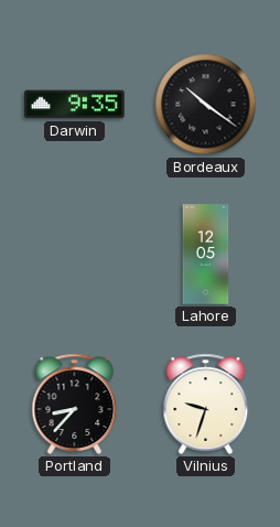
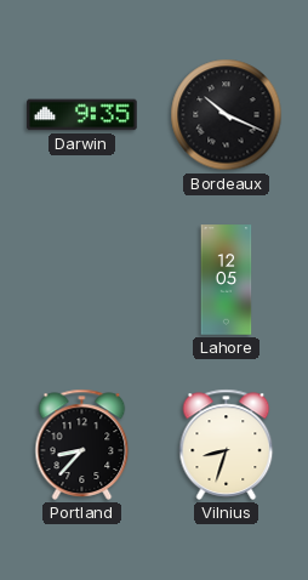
Bordeaux: 10:21 -> 10:19 (227, 115)
Vilnius: 9:33 -> 8:33 (227, 444)
